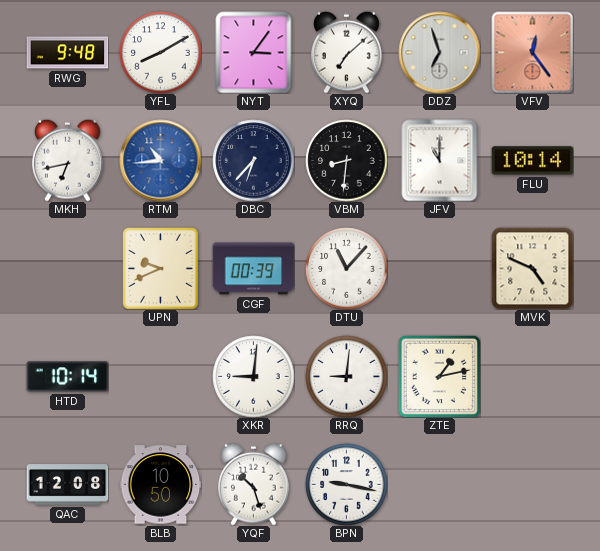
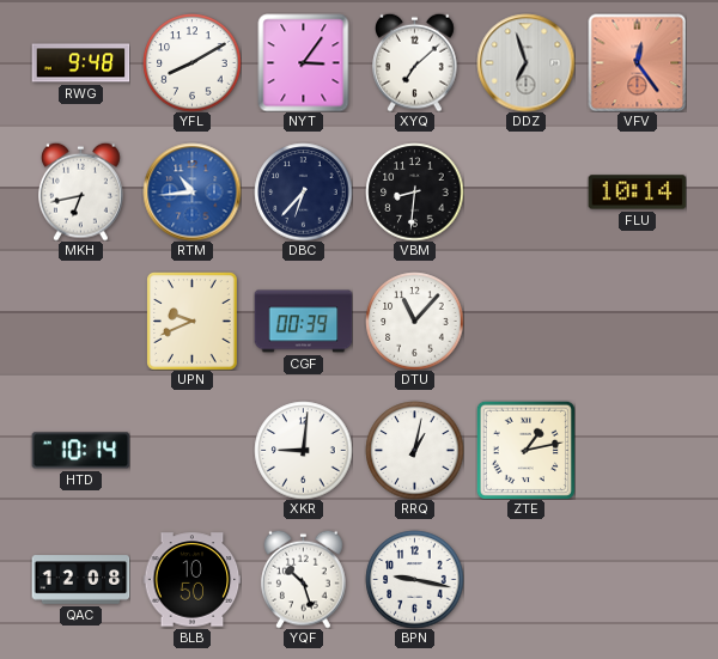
JFV: 11:00 -> none (440, 160)
MVK: 4:49 -> none (532, 268)
RRQ: 9:01 -> 1:02 (414, 450)
